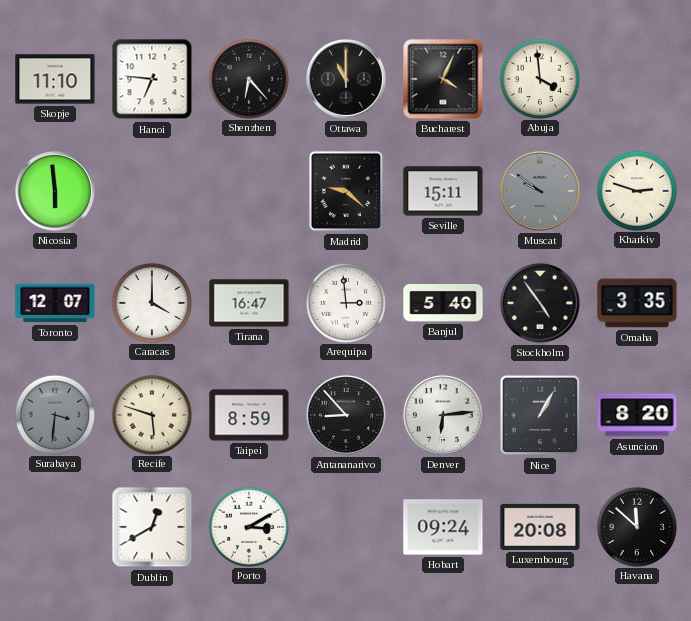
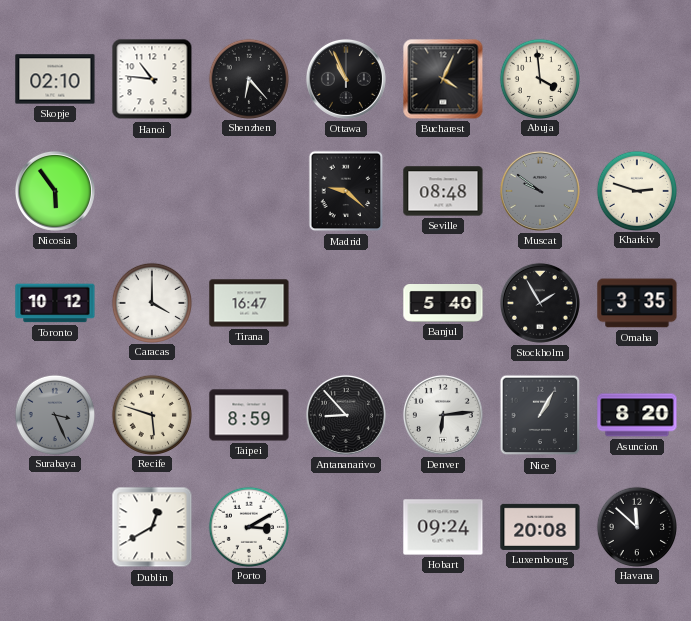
Skopje: 11:10 -> 02:10 (55, 79)
Hanoi: 6:46 -> 10:46 (152, 79)
Ottawa: 11:00 -> 10:56 (346, 79)
Nicosia: 5:59 -> 5:54 (55, 191)
Seville: 15:11 -> 08:48 (443, 191)
Toronto: 12:07 -> 10:12 (55, 303)
Arequipa: 2:59 -> none (345, 302)
Stockholm: 4:54 -> 1:55 (540, 303)
Surabaya: 3:31 -> 3:26 (54, 414)
